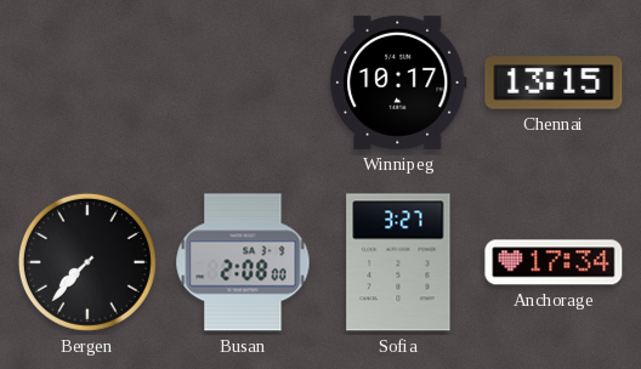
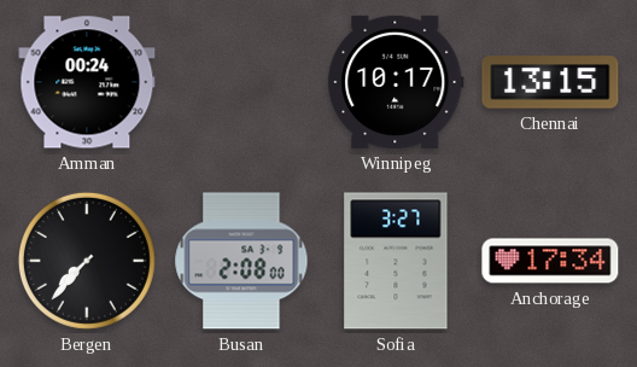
Amman: none -> 00:24 (87, 82)
